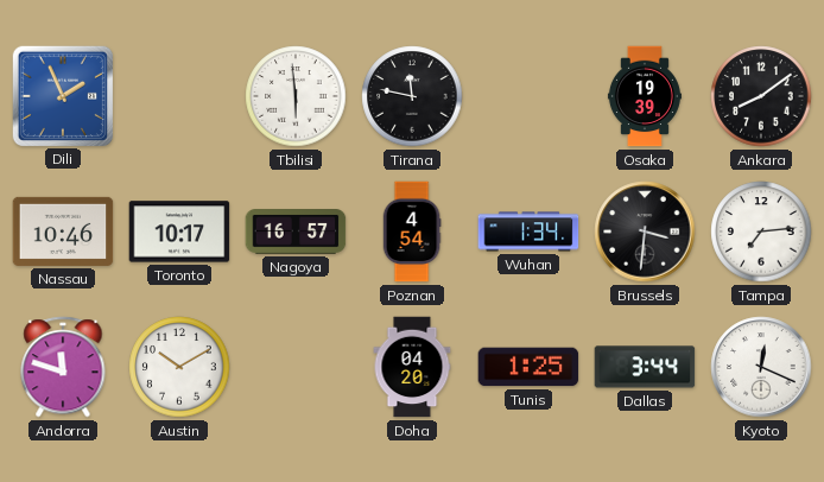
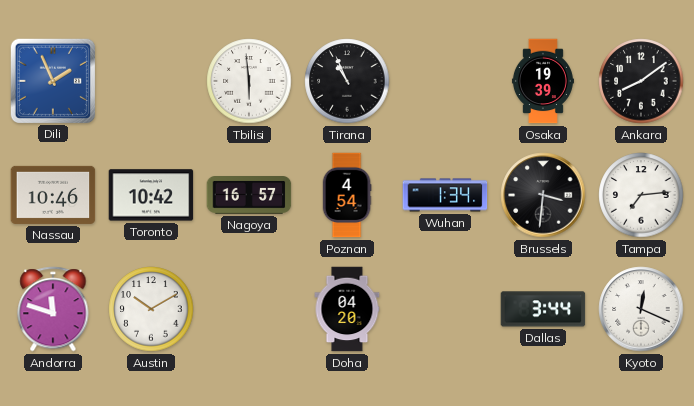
Tirana: 11:47 -> 10:56 (347, 81)
Toronto: 10:17 -> 10:42 (151, 195)
Tunis: 1:25 -> none (528, 367)
